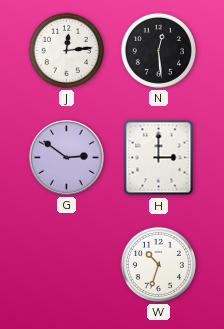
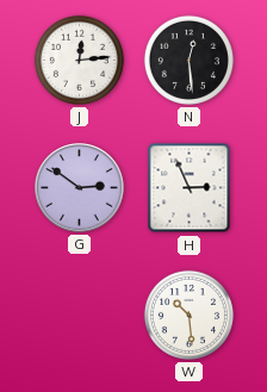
H: 3:00 -> 2:56 (190, 188)
W: 10:33 -> 10:29 (188, 315)
